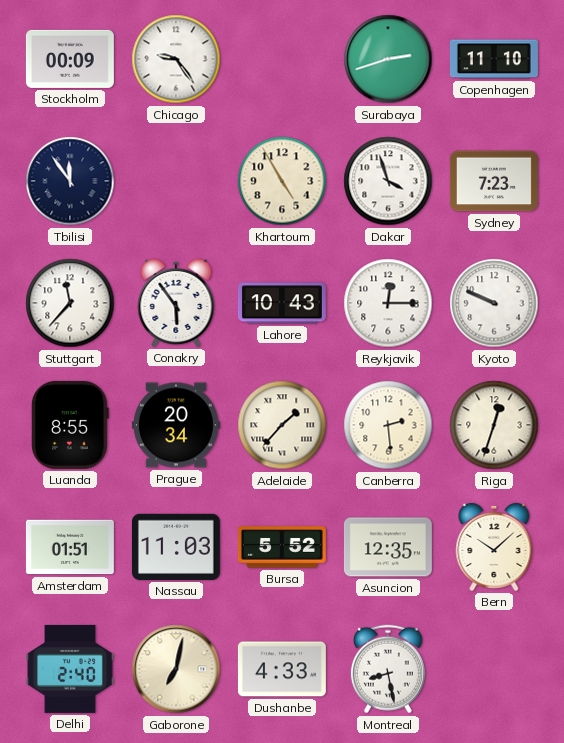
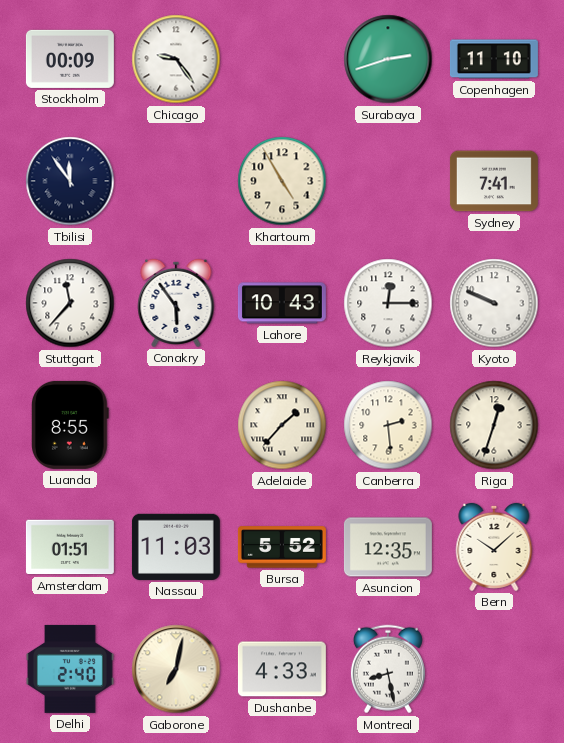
Dakar: 3:57 -> none (388, 181)
Sydney: 7:23 -> 7:41 (494, 181)
Prague: 20:34 -> none (176, 425)
